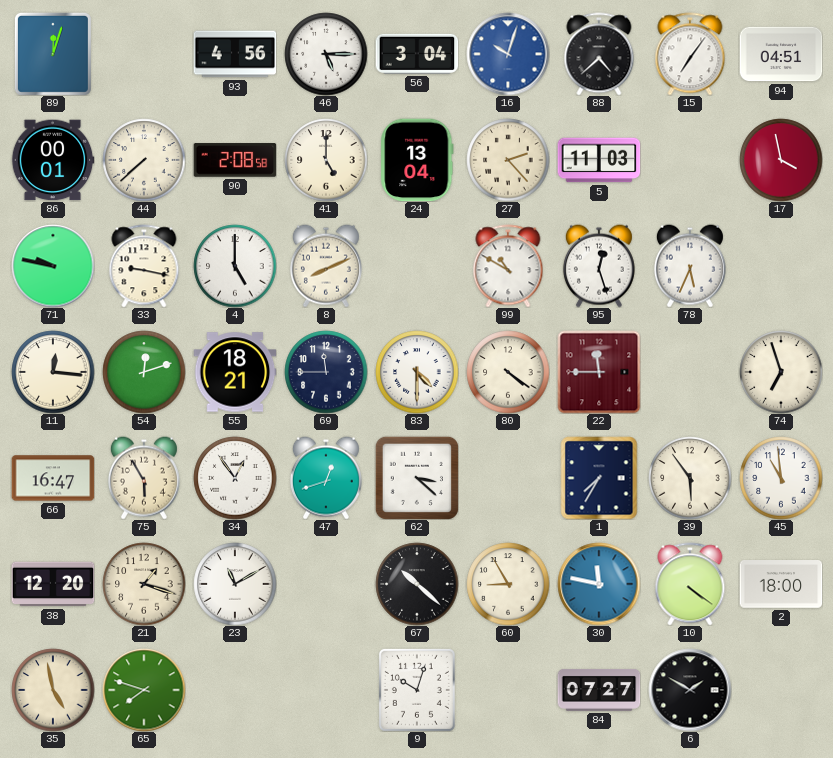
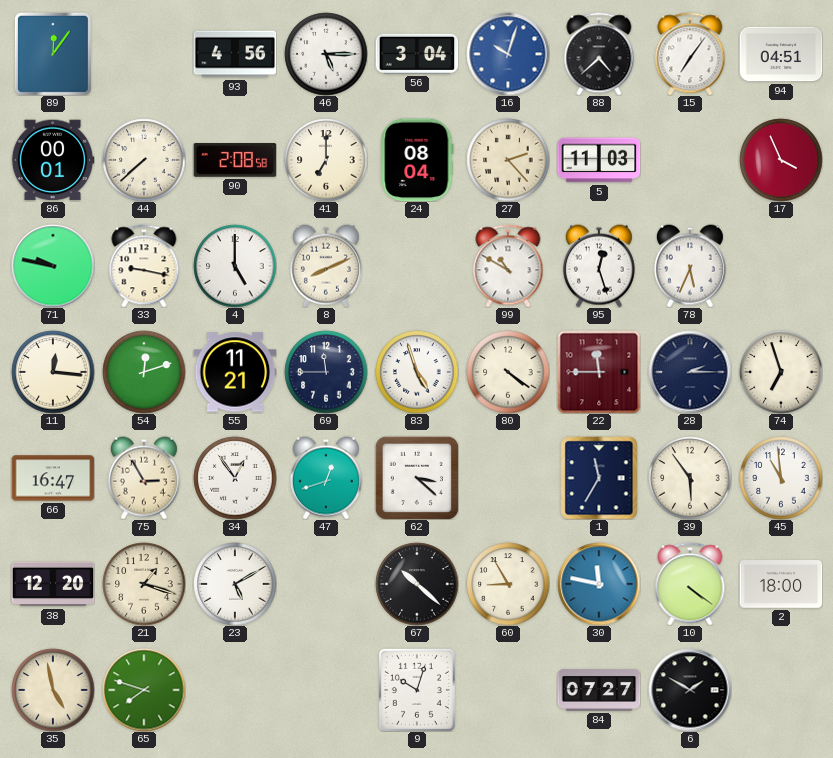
89: 12:03 -> 12:06 (53, 54)
41: 5:00 -> 7:00 (326, 160)
24: 13:04 -> 08:04 (417, 160)
17: 3:58 -> 3:56 (781, 160)
55: 18:21 -> 11:21 (235, 372)
83: 4:30 -> 4:57 (417, 372)
28: none -> 2:15 (690, 372)
75: 5:55 -> 2:55 (144, 478)
1: 7:35 -> 11:35 (599, 478)
23: 11:10 -> 5:10 (235, 584)
